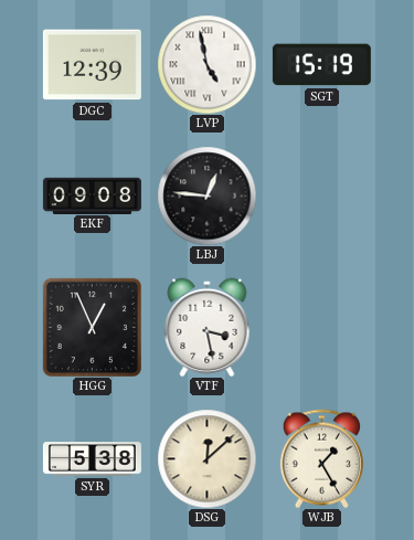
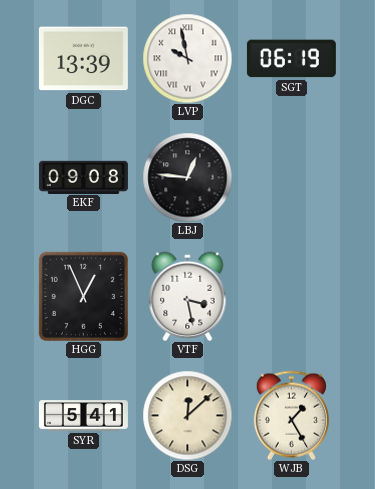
DGC: 12:39 -> 13:39 (83, 59)
LVP: 4:58 -> 9:58 (187, 58)
SGT: 15:19 -> 06:19 (291, 59)
SYR: 5:38 -> 5:41 (83, 416)
